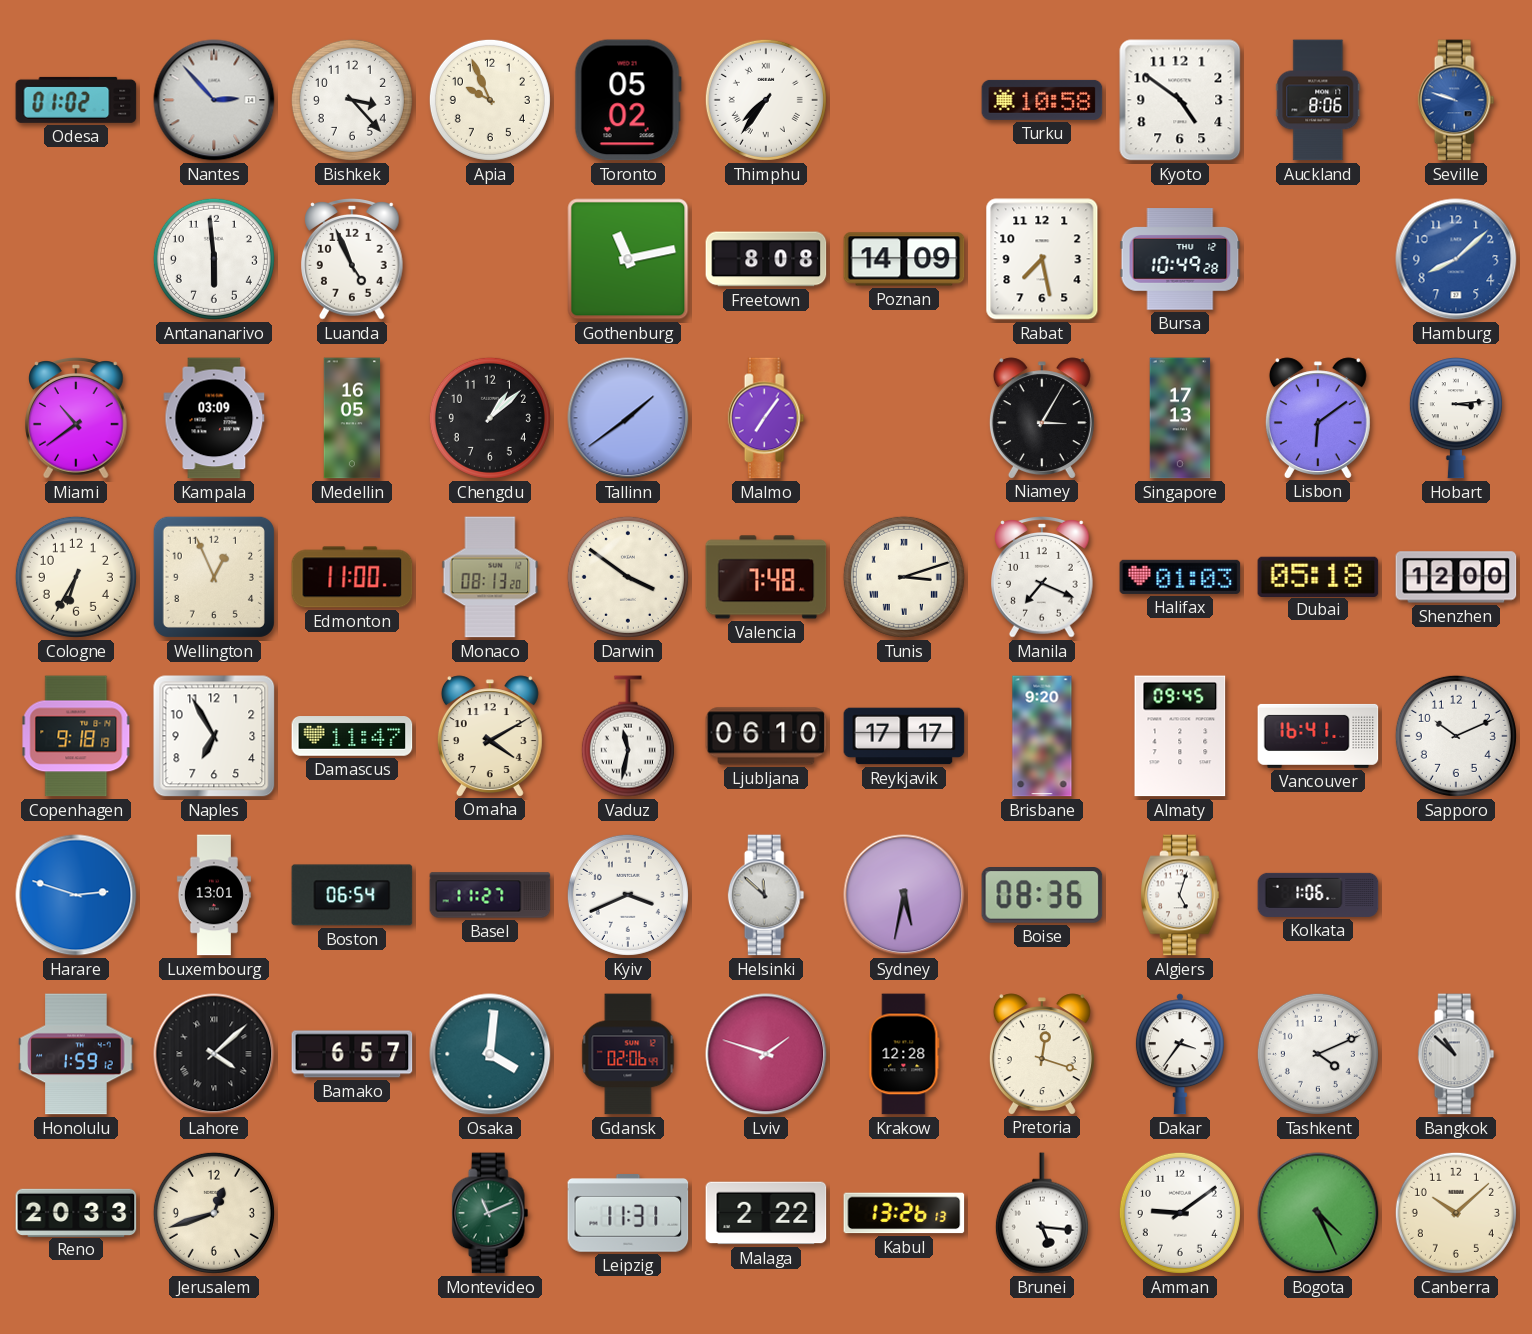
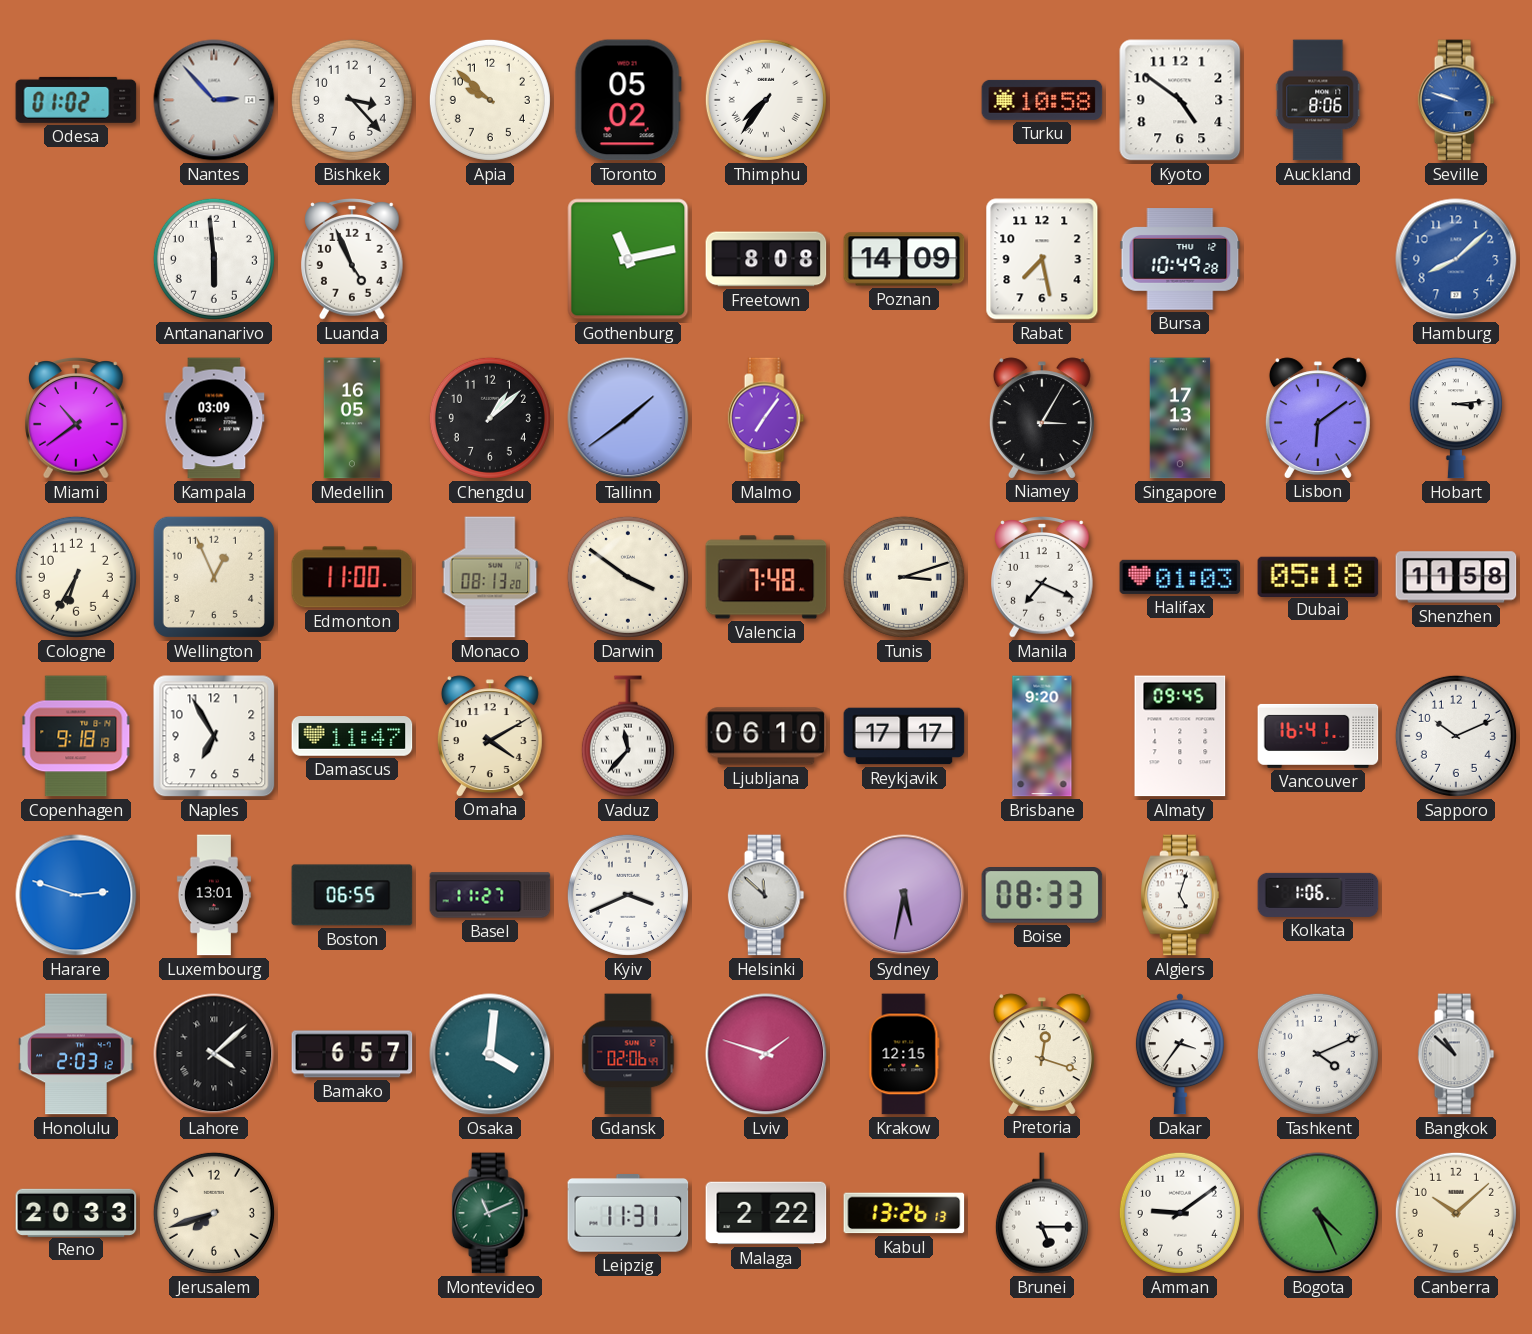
Apia: 9:56 -> 9:52 (490, 100)
Shenzhen: 12:00 -> 11:58 (1456, 577)
Vaduz: 11:32 -> 11:37 (628, 736)
Boston: 06:54 -> 06:55 (352, 895)
Boise: 08:36 -> 08:33 (1042, 896)
Honolulu: 1:59 -> 2:03 (76, 1054)
Krakow: 12:28 -> 12:15 (904, 1054)
Jerusalem: 12:42 -> 7:42 (214, 1213)
Brunei: 5:16 -> 5:15 (1042, 1213)
